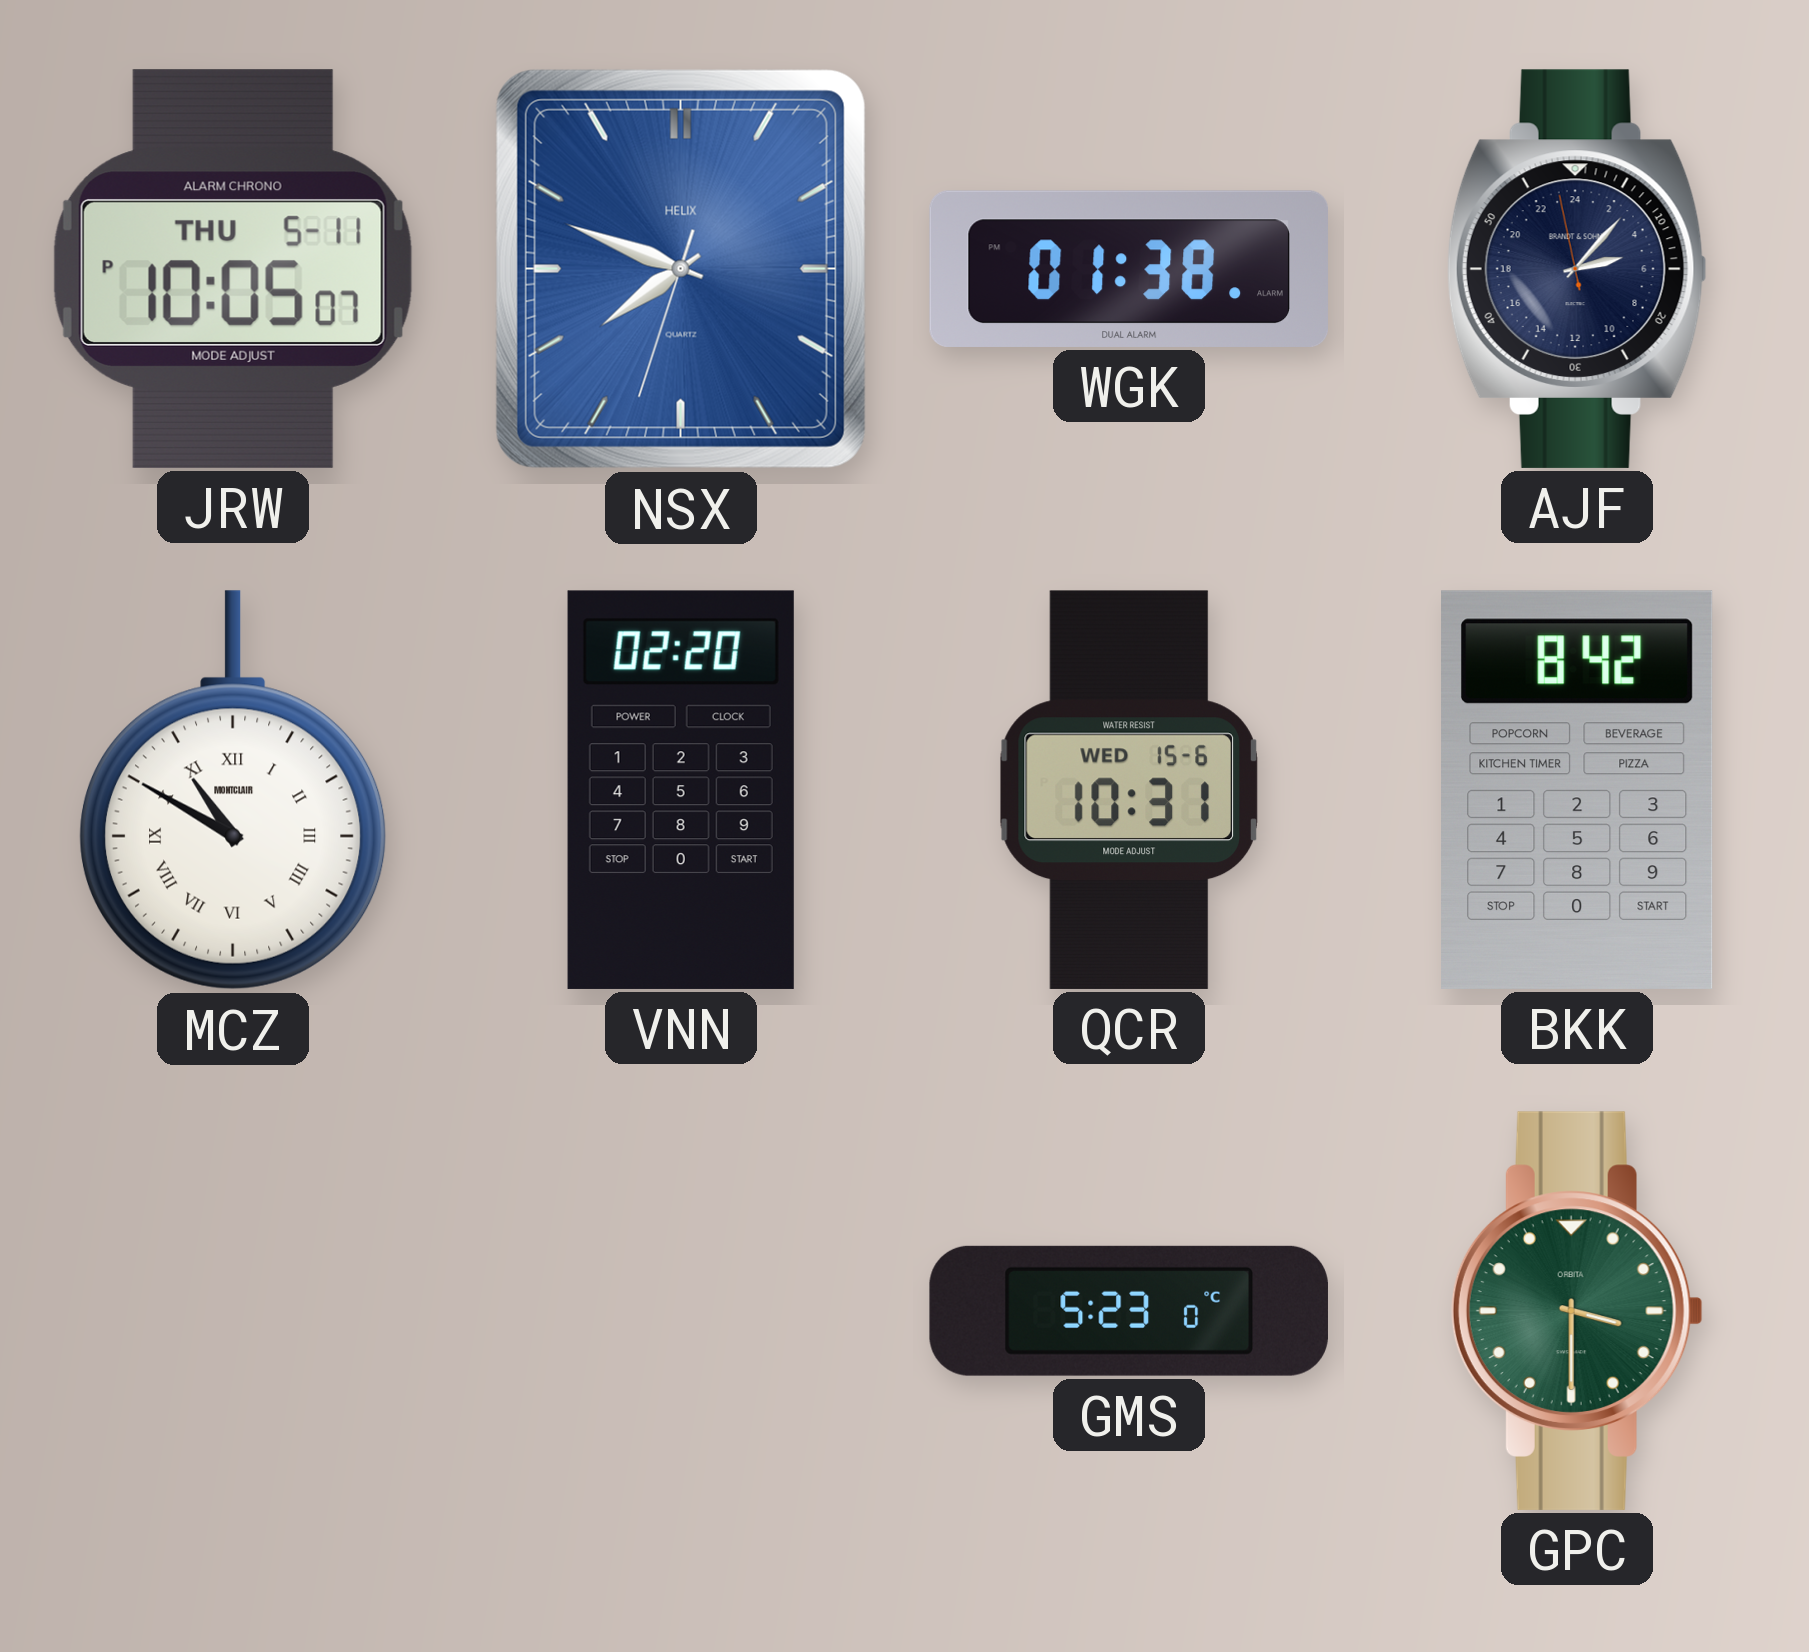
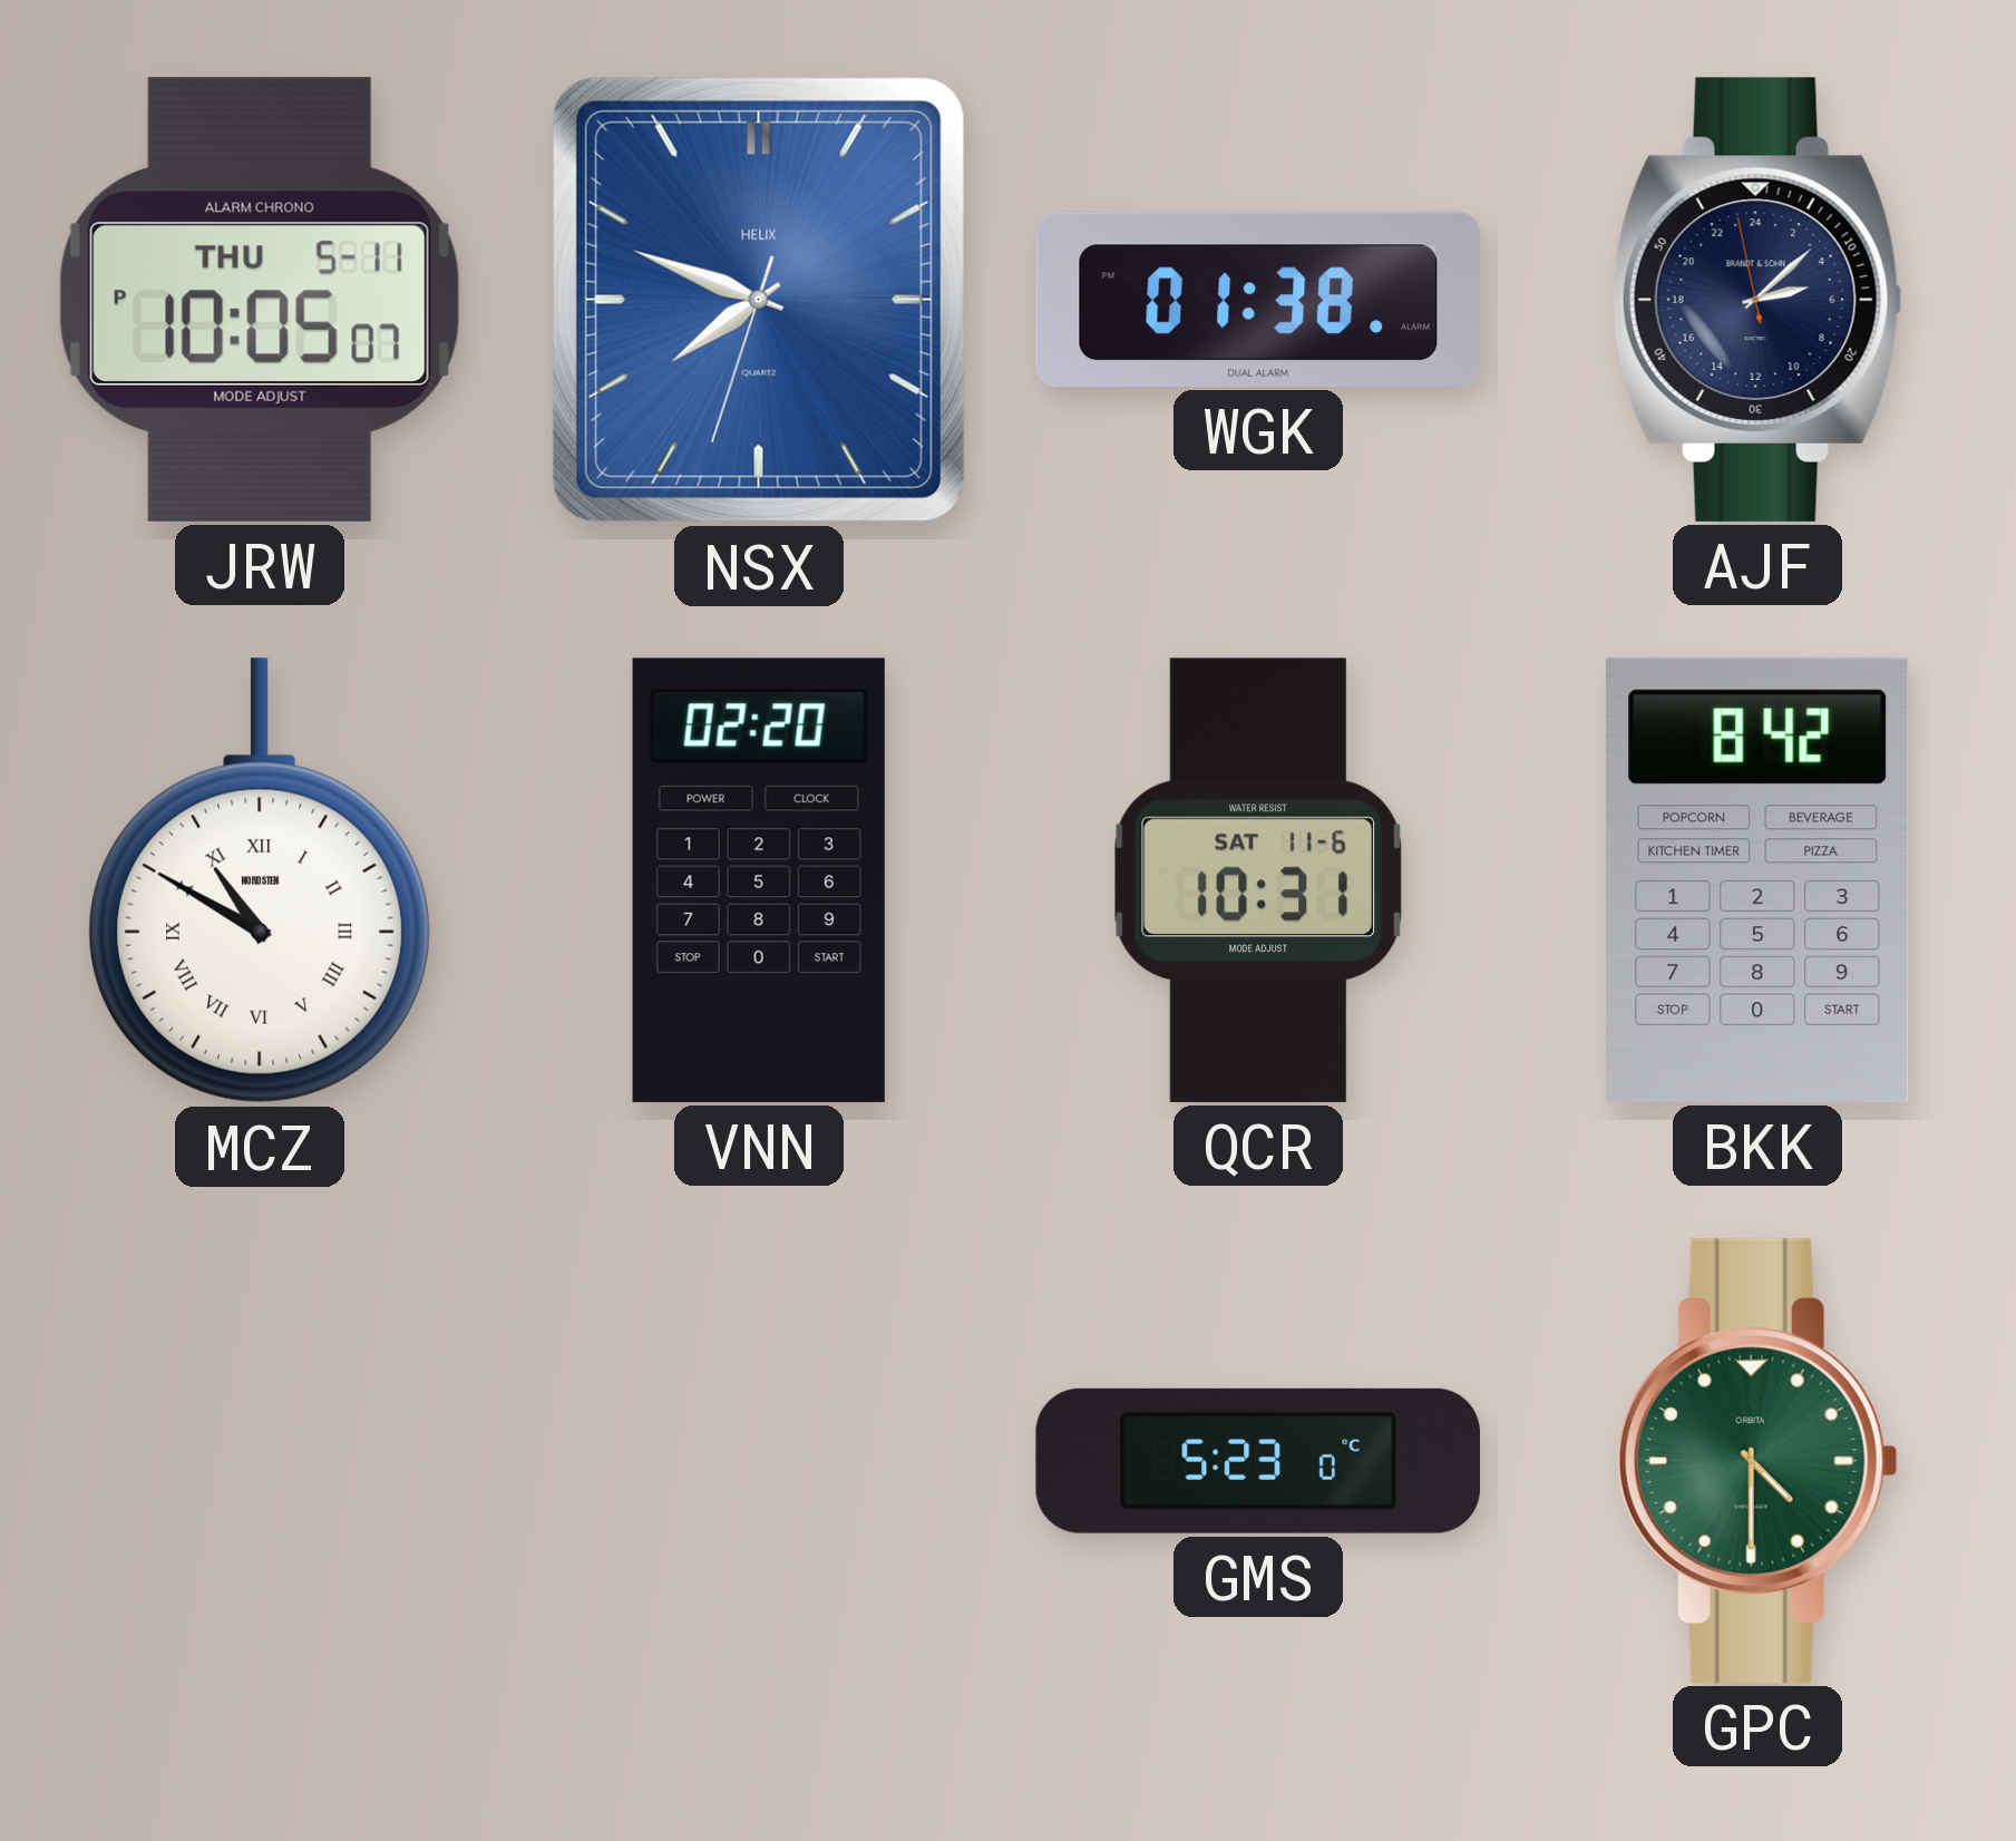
AJF: 5:06 -> 5:07 (1757, 300)
MCZ brand: MONTCLAIR -> NORDSTEN (260, 880)
QCR date: WED 15-6 -> SAT 11-6 (1258, 880)
GPC: 3:30 -> 4:30 (1757, 1461)
